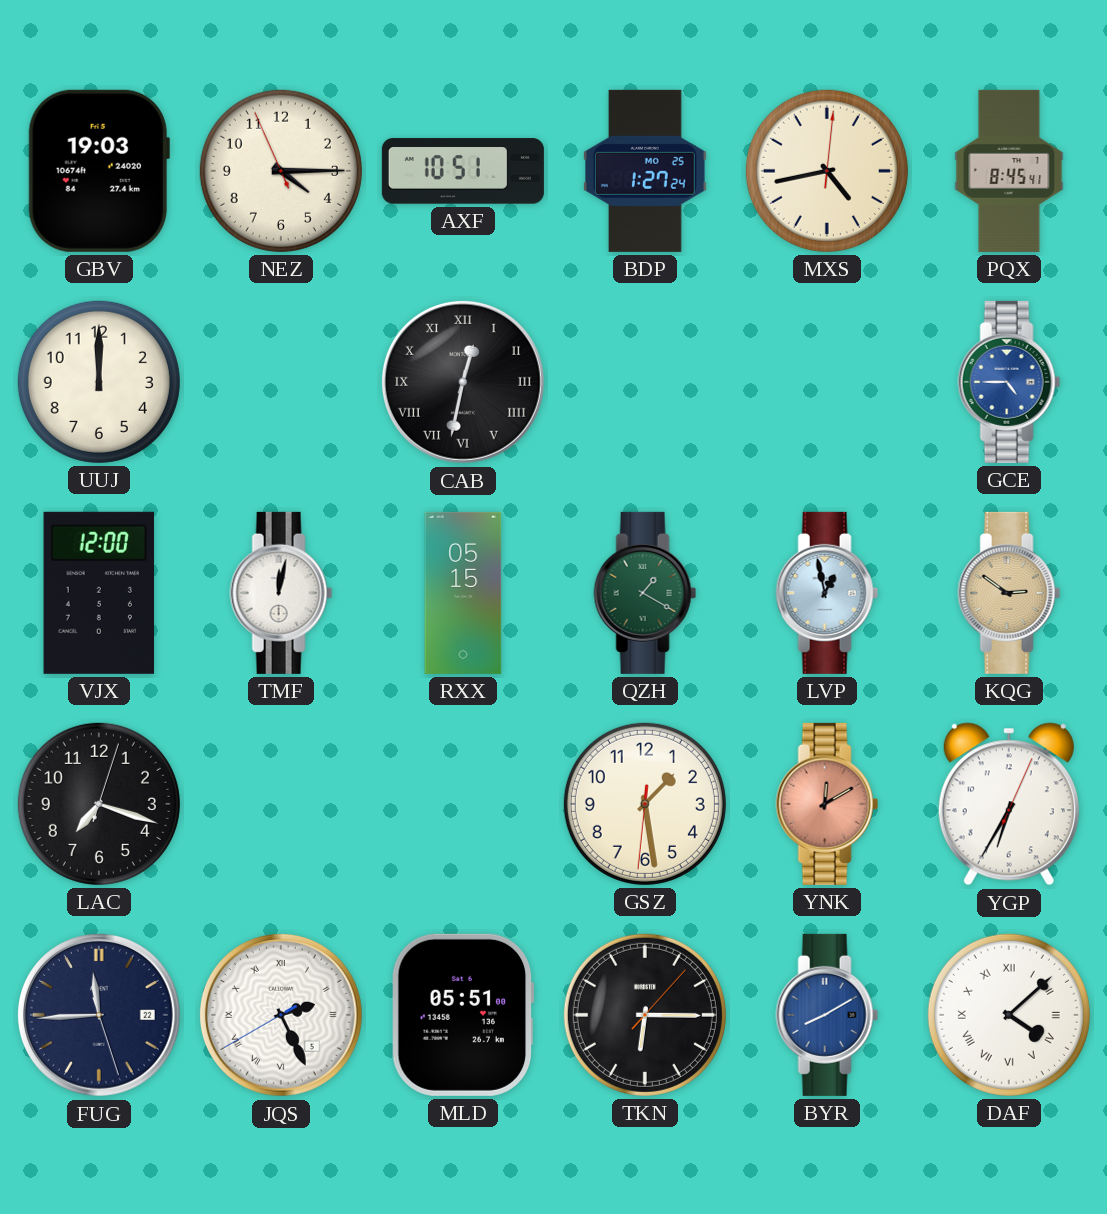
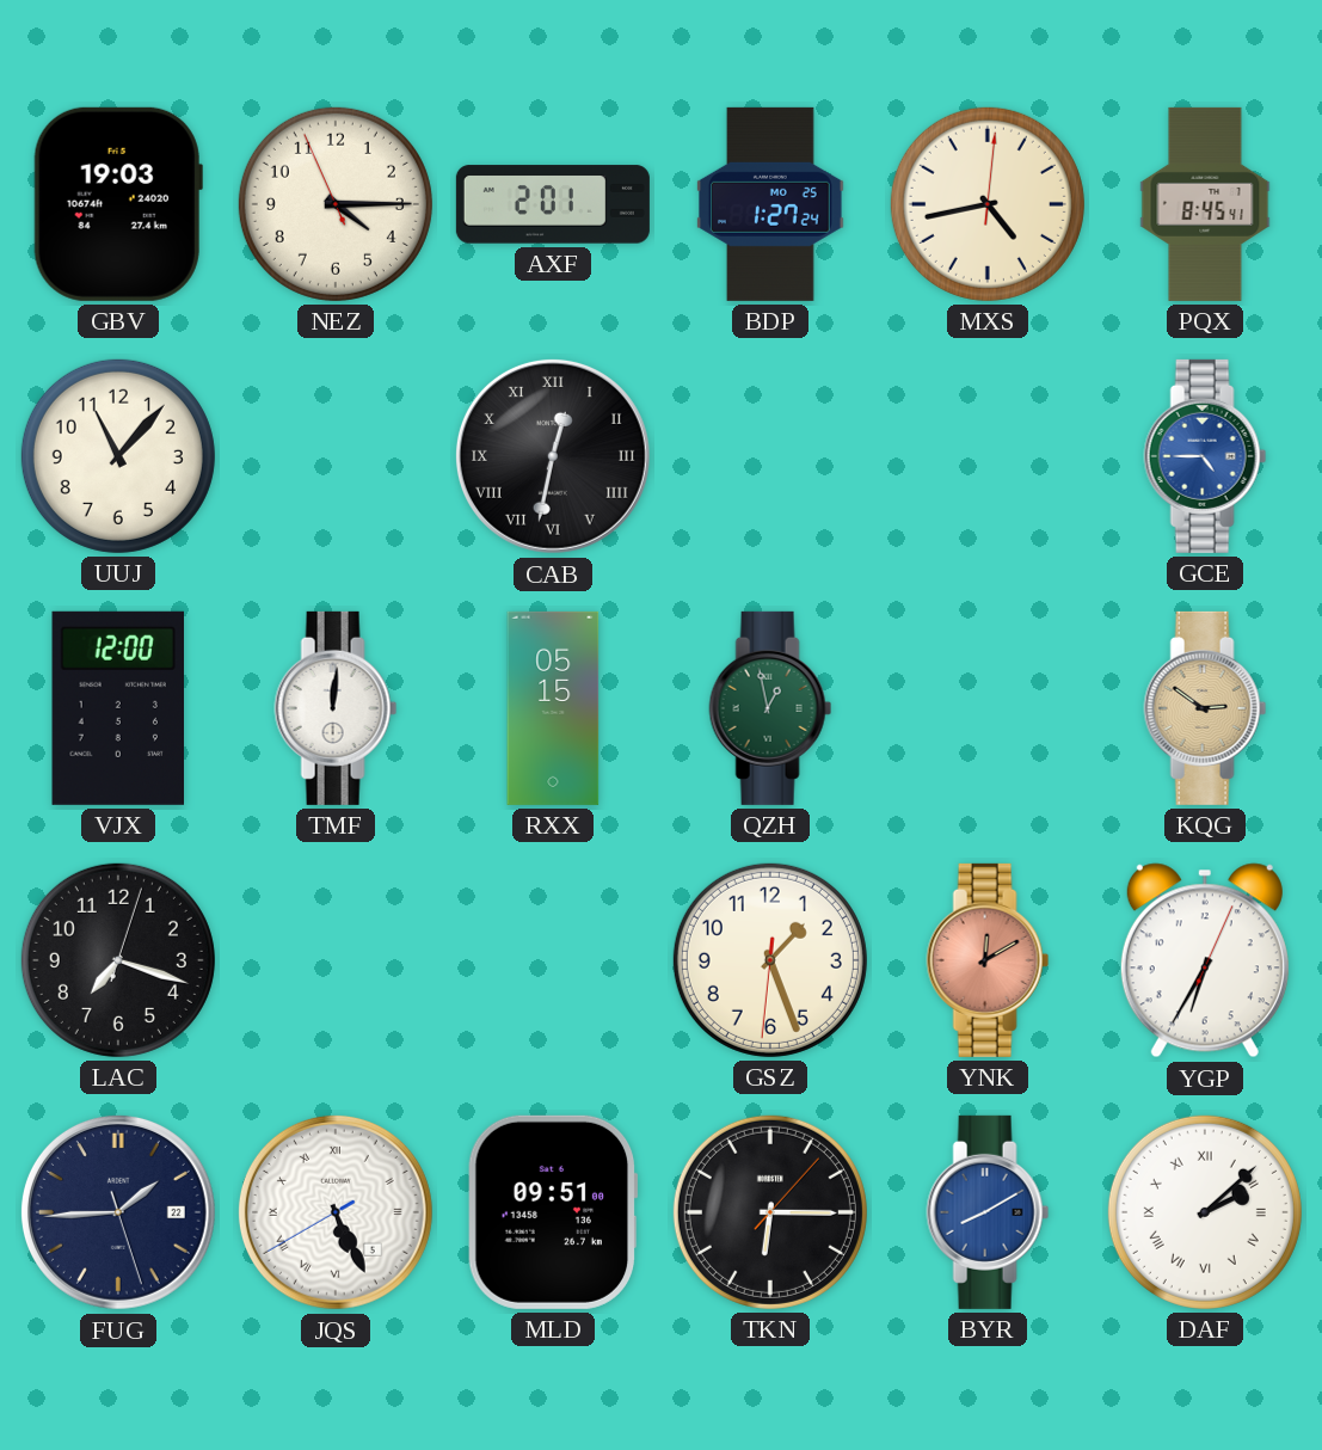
AXF: 10:51 -> 2:01 (553, 204)
UUJ: 12:00 -> 11:07 (118, 456)
TMF: 12:02 -> 12:01 (336, 708)
QZH: 1:20 -> 12:58 (770, 708)
LVP: 12:58 -> none (827, 593)
GSZ: 1:28 -> 1:26 (770, 960)
FUG: 11:44 -> 1:44 (118, 1212)
JQS: 2:25 -> 5:25 (336, 1212)
MLD: 05:51 -> 09:51 (553, 1212)
DAF: 4:08 -> 2:08 (1205, 1212)
